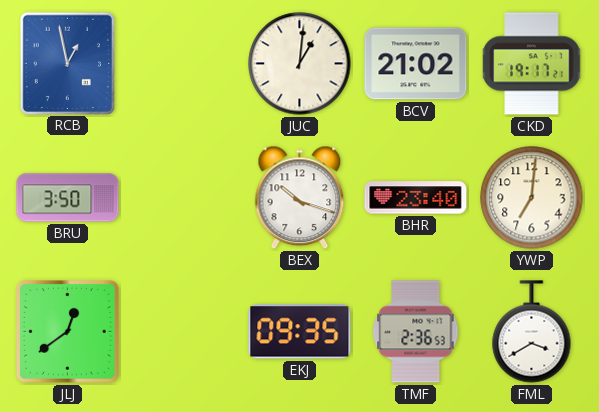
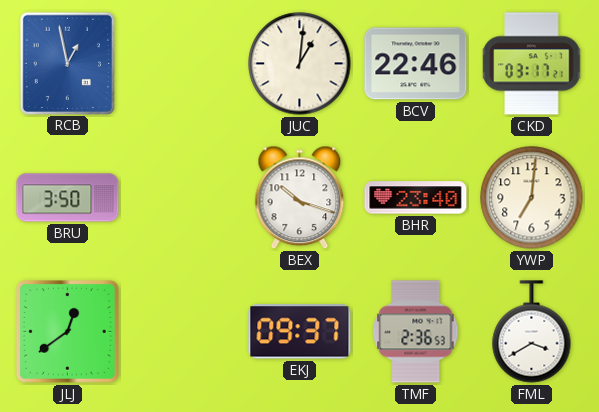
BCV: 21:02 -> 22:46 (416, 64)
CKD: 19:17 -> 03:17 (532, 64)
EKJ: 09:35 -> 09:37 (300, 332)
